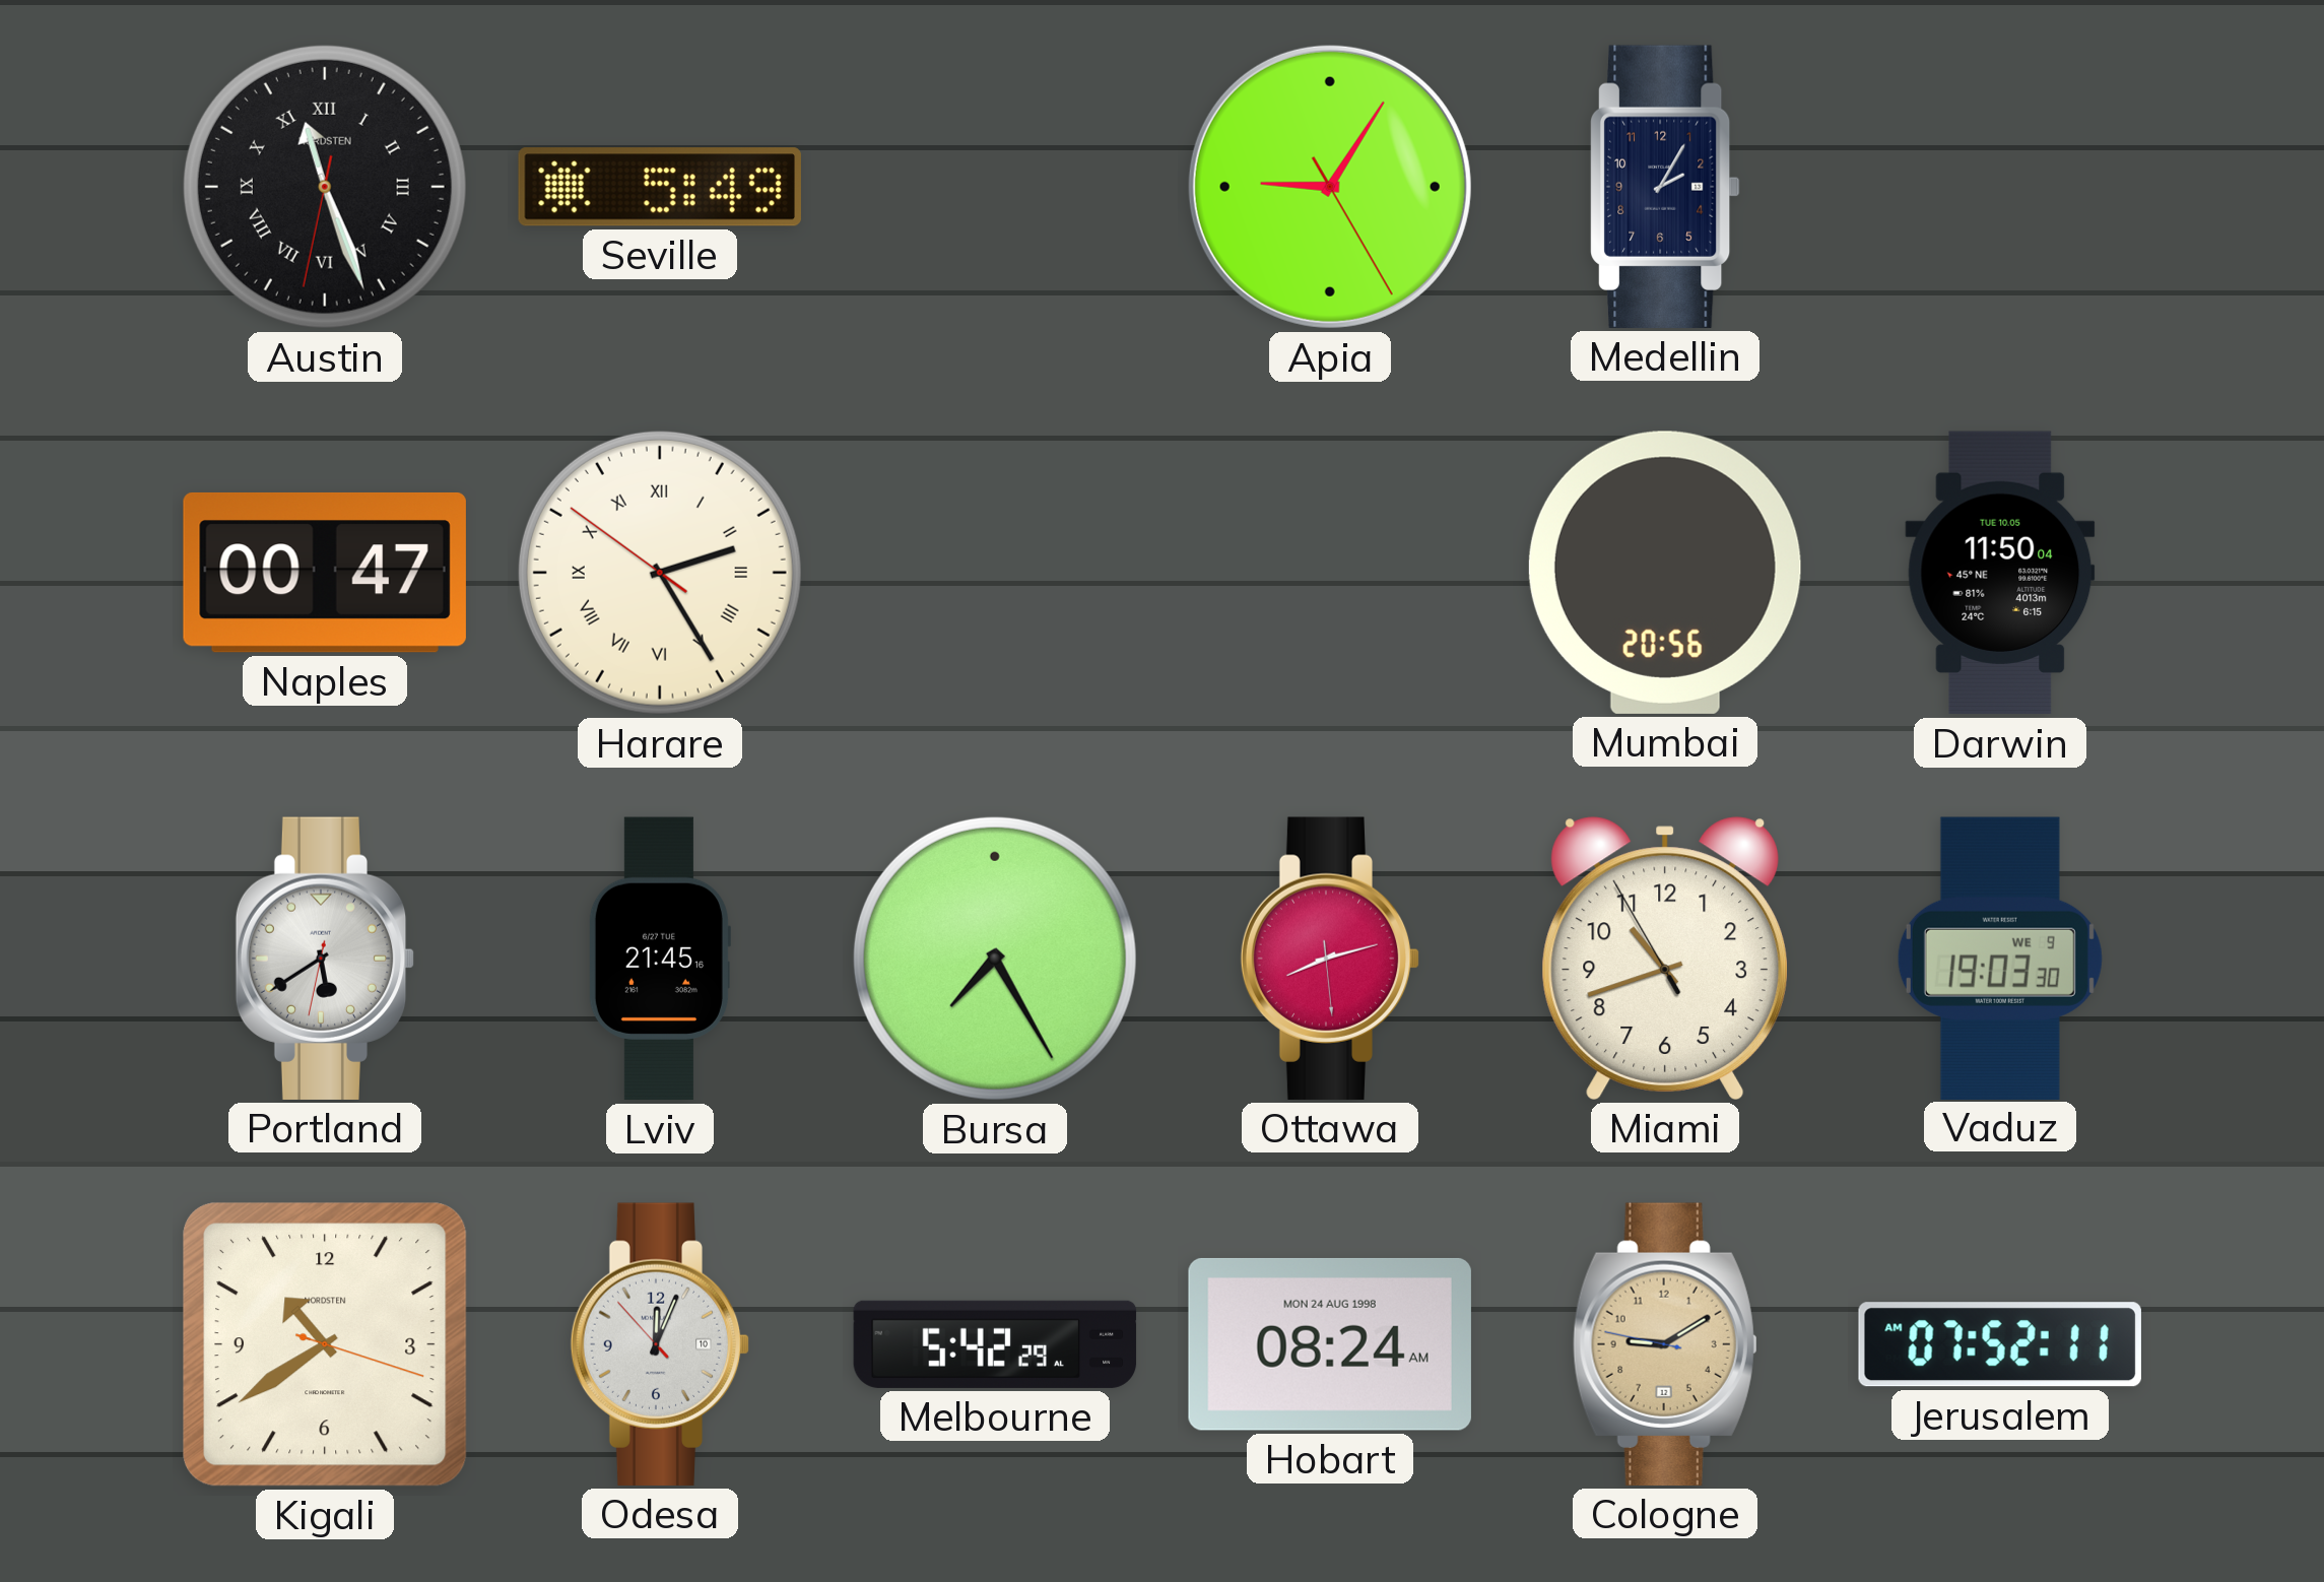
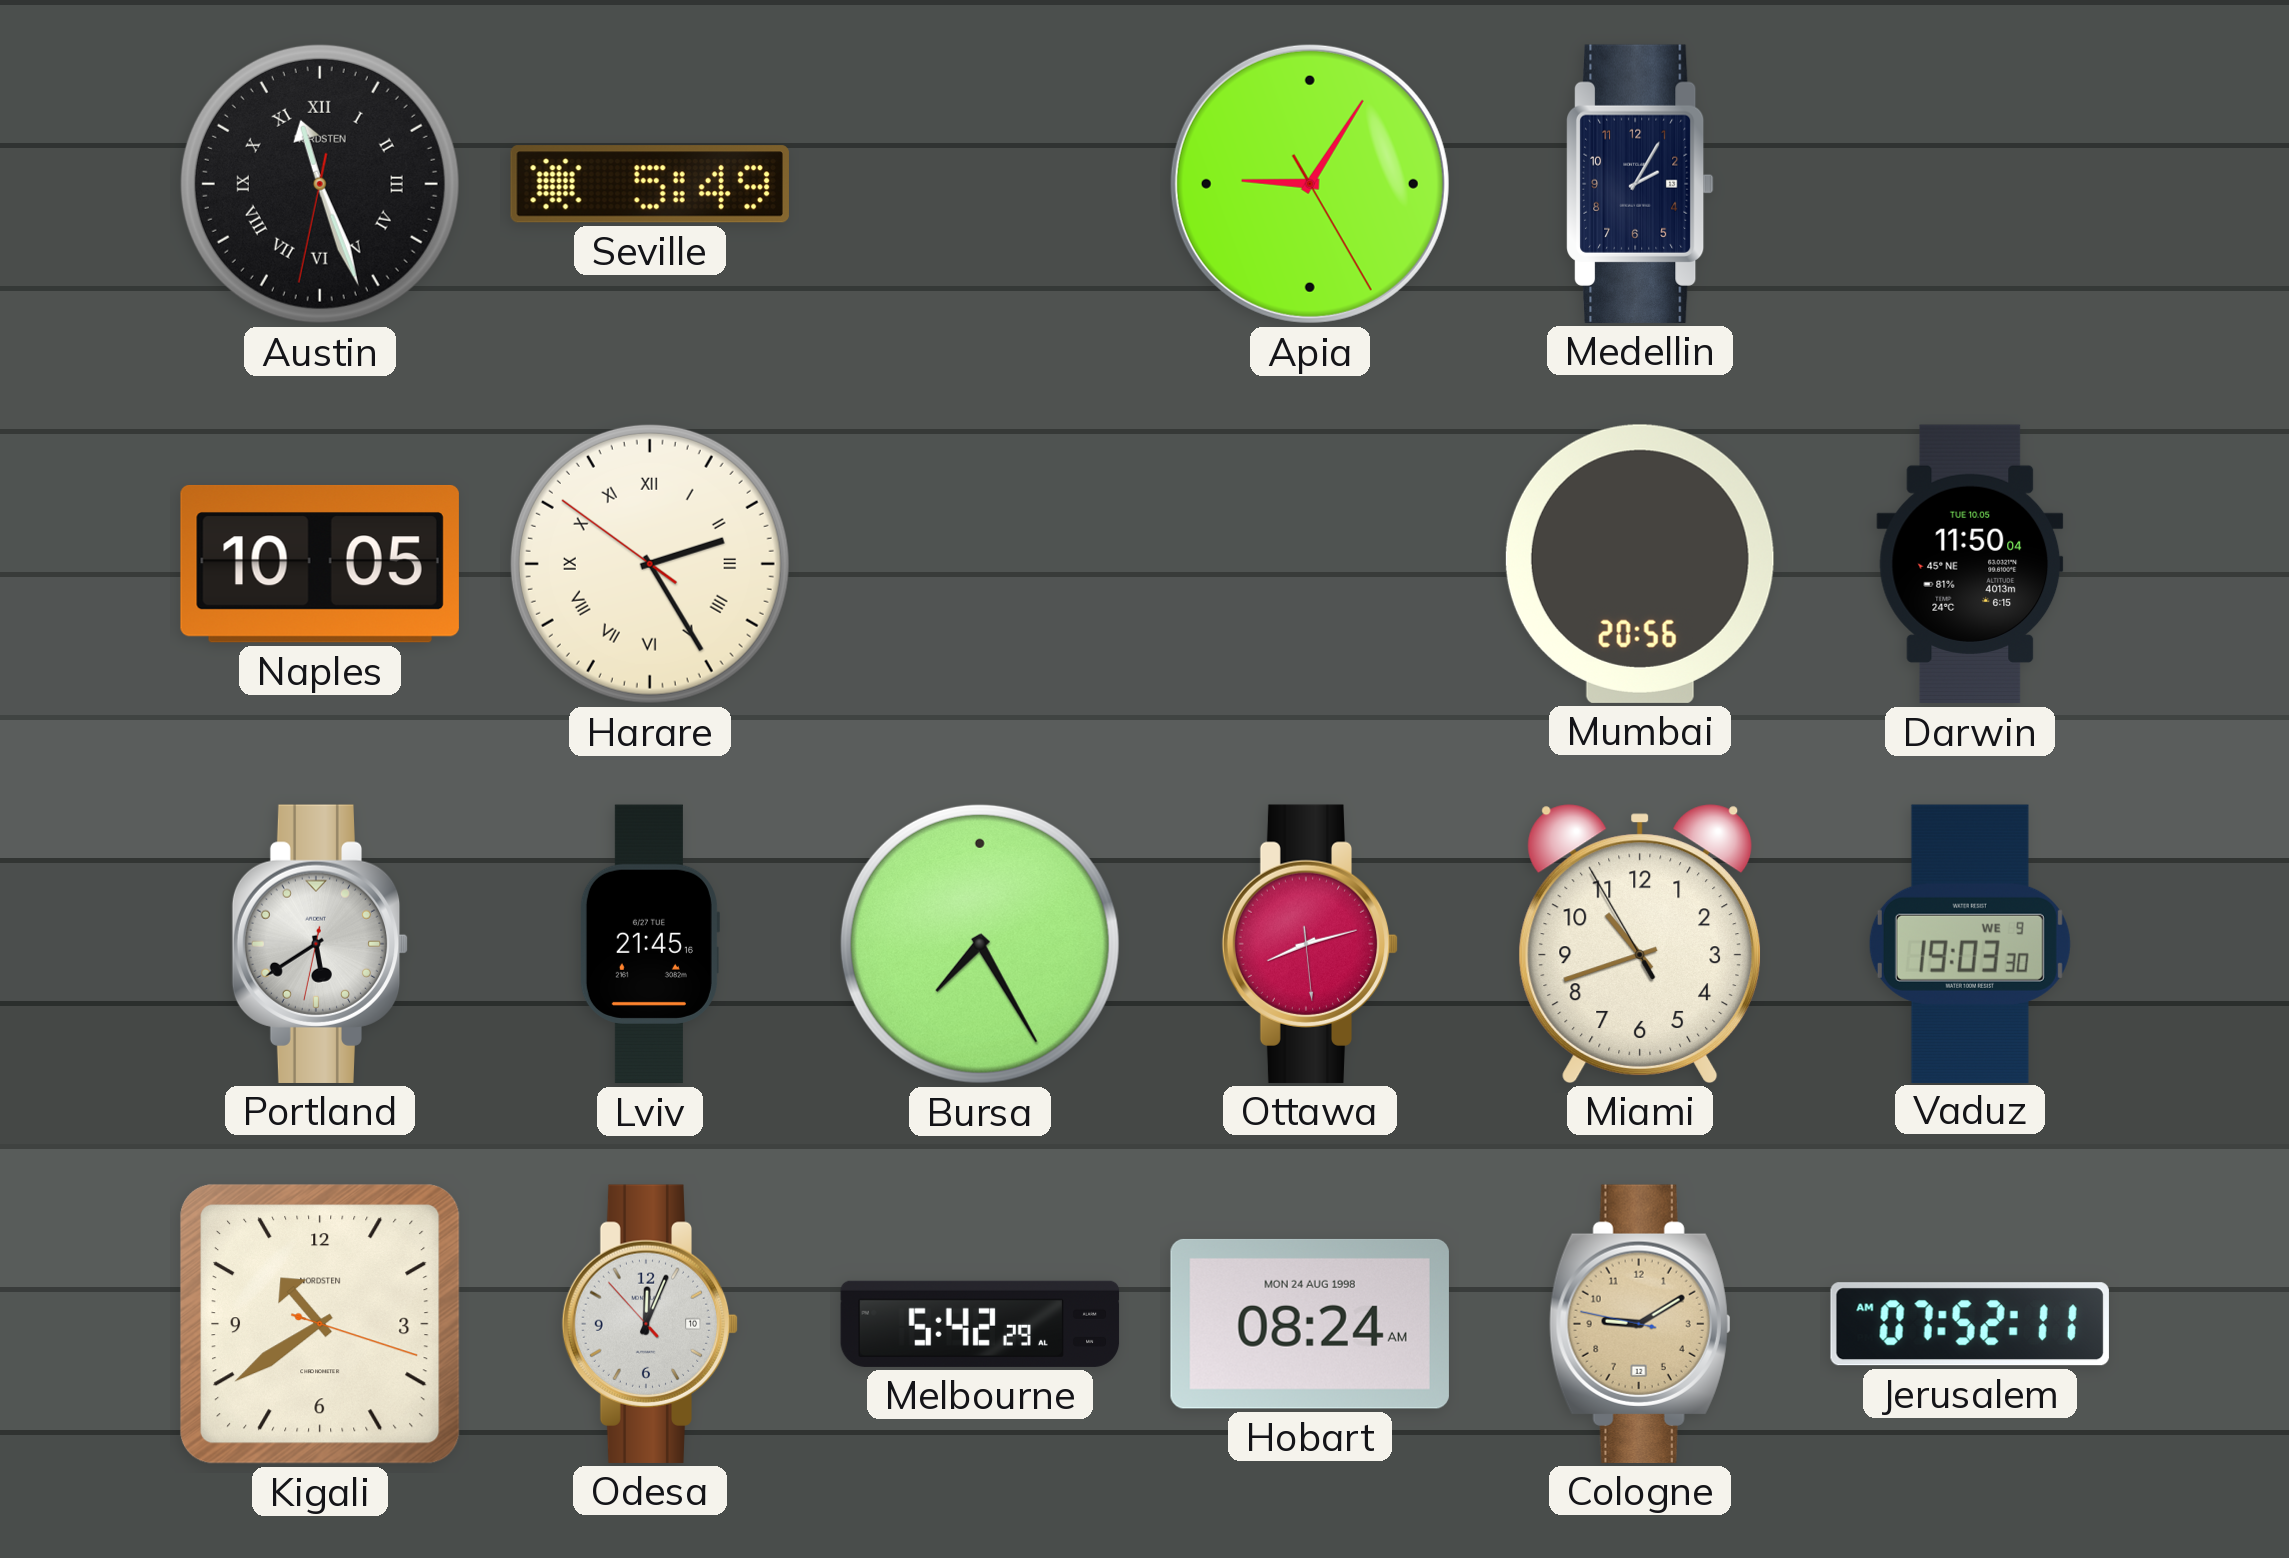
Naples: 00:47 -> 10:05 (320, 564)
